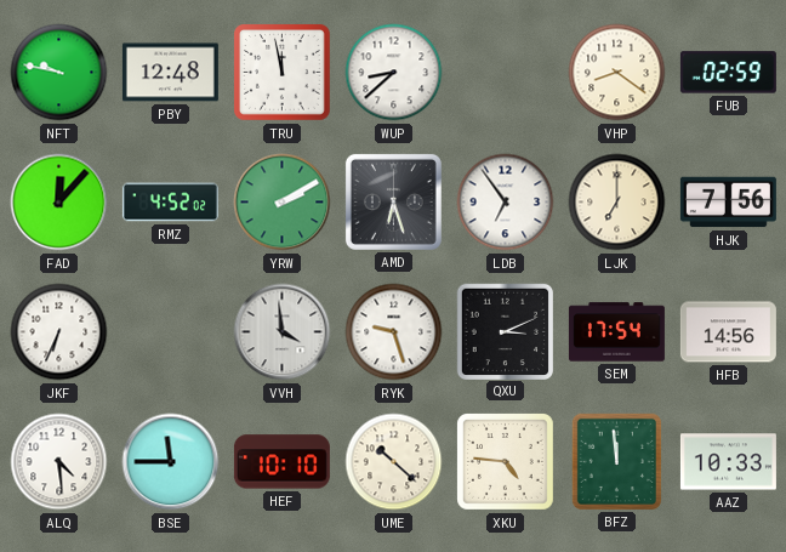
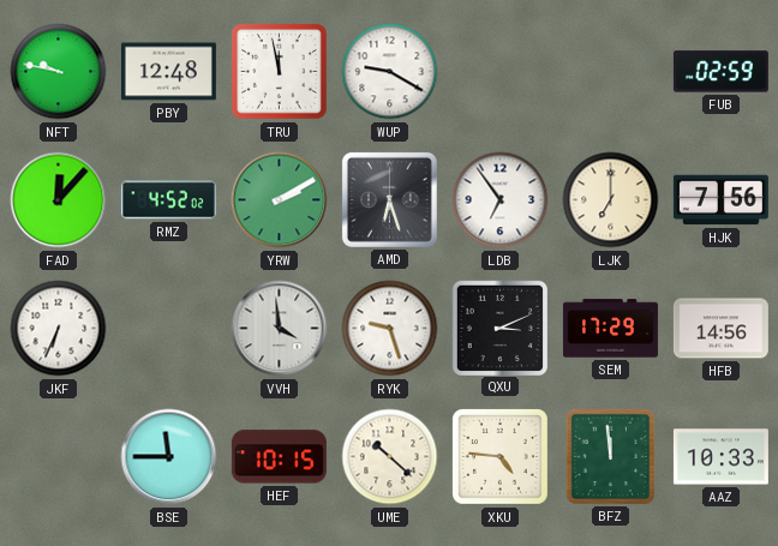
WUP: 8:38 -> 9:20 (390, 72)
VHP: 8:21 -> none (617, 73)
SEM: 17:54 -> 17:29 (610, 329)
ALQ: 4:29 -> none (59, 462)
HEF: 10:10 -> 10:15 (279, 457)
